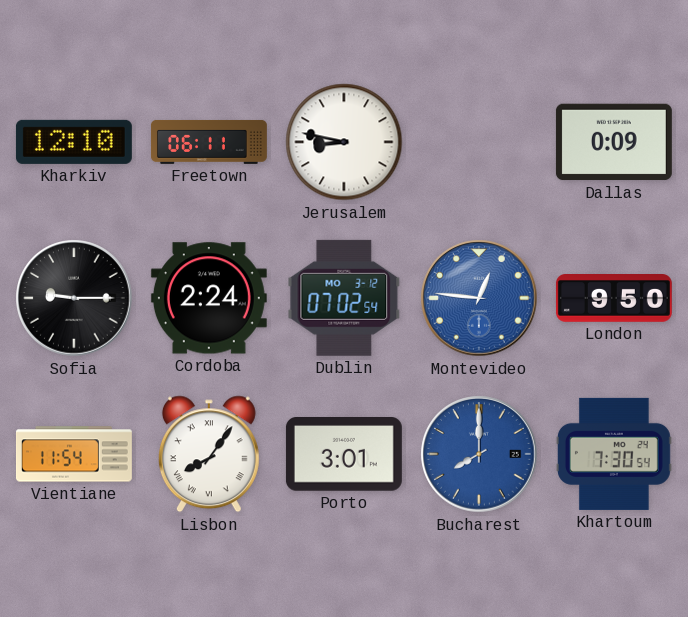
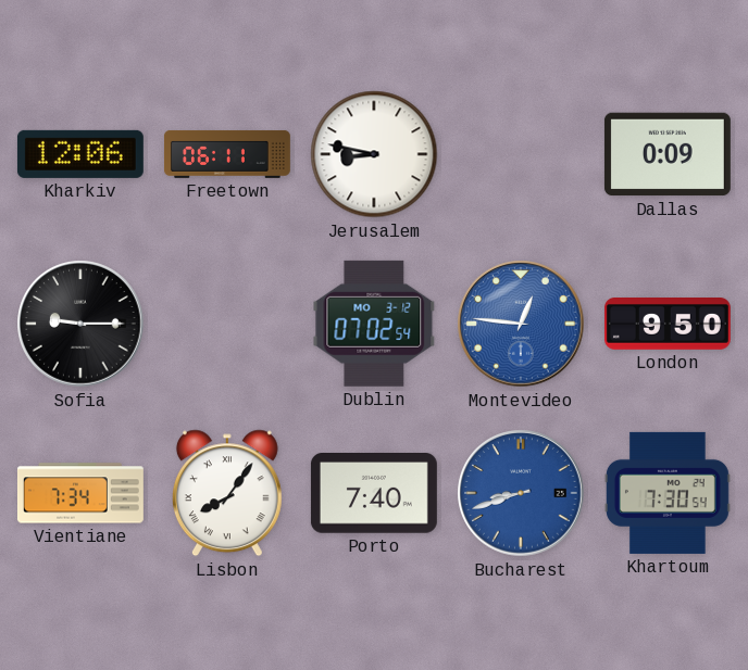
Kharkiv: 12:10 -> 12:06 (80, 154)
Cordoba: 2:24 -> none (209, 298)
Vientiane: 11:54 -> 7:34 (80, 493)
Porto: 3:01 -> 7:40 (374, 494)
Bucharest: 8:00 -> 8:42 (521, 493)
